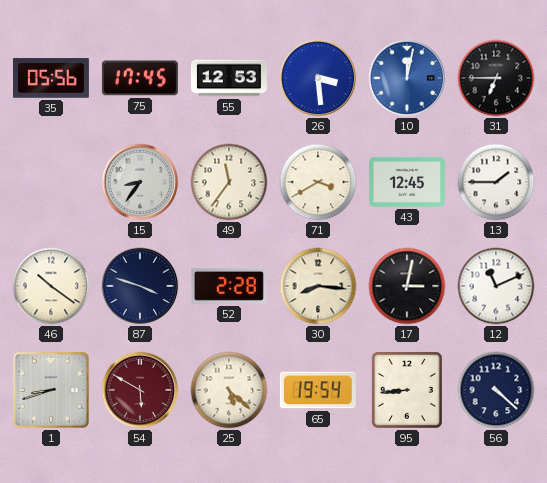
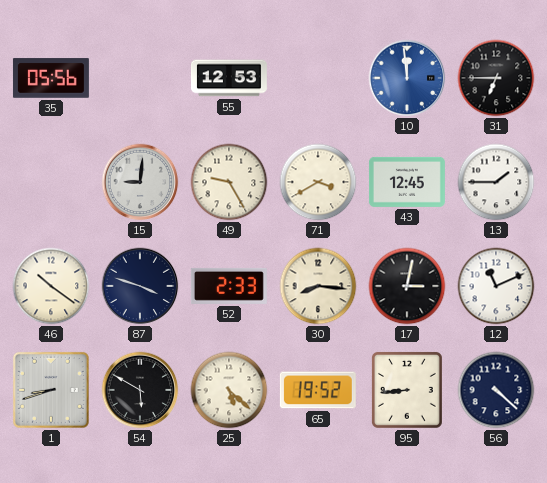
75: 17:45 -> none (140, 78)
26: 3:29 -> none (318, 78)
10: 12:02 -> 11:59 (407, 78)
15: 8:36 -> 9:01 (140, 182)
49: 11:36 -> 9:25 (229, 182)
52: 2:28 -> 2:33 (229, 286)
54 dial: burgundy -> black (140, 390)
65: 19:54 -> 19:52 (318, 390)
